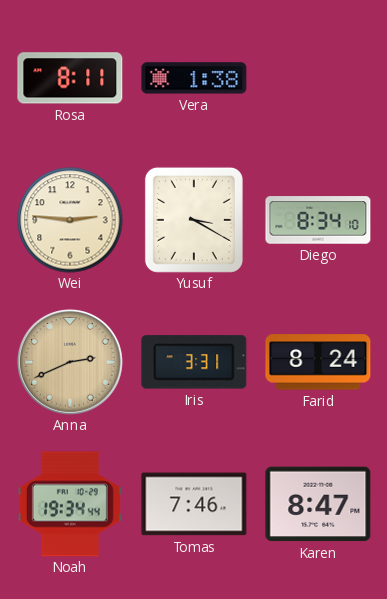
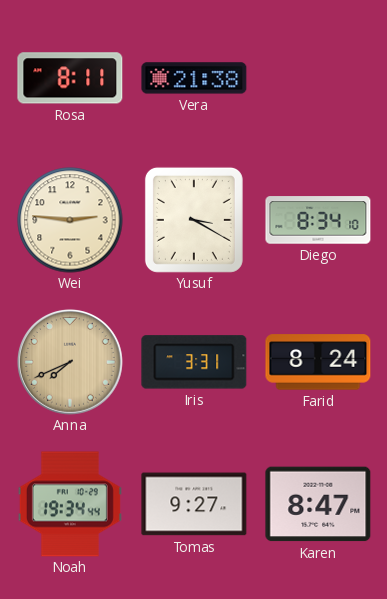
Vera: 1:38 -> 21:38 (194, 78)
Anna: 2:41 -> 7:41 (70, 362)
Tomas: 7:46 -> 9:27 (194, 504)
